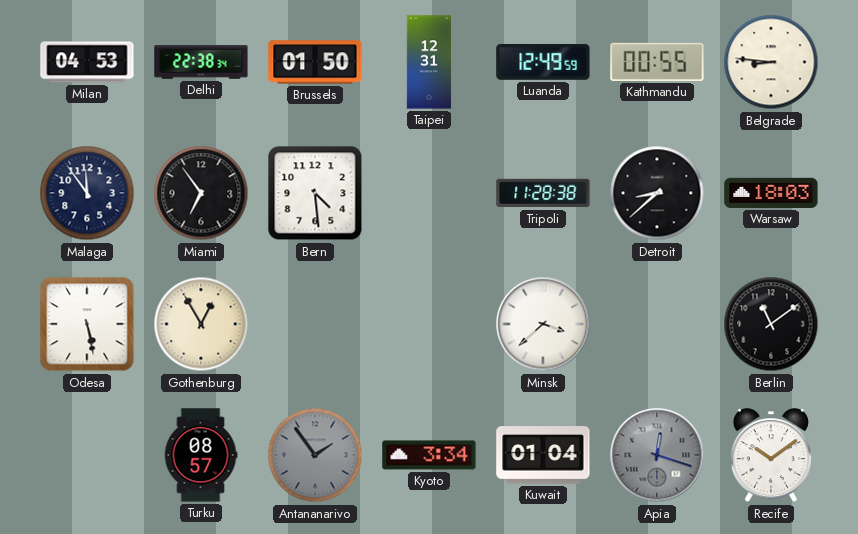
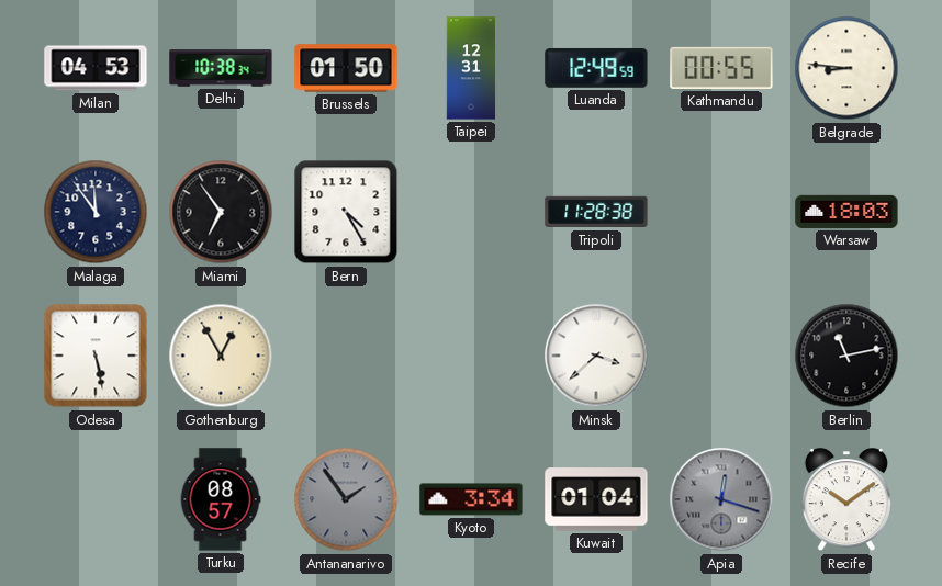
Delhi: 22:38 -> 10:38 (221, 68)
Bern: 4:29 -> 4:25 (346, 212)
Detroit: 8:38 -> none (657, 193)
Berlin: 11:09 -> 11:13 (846, 356)
